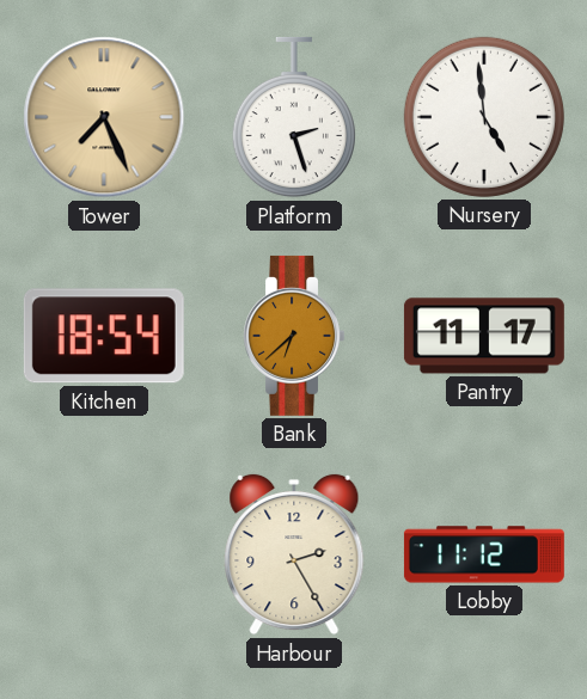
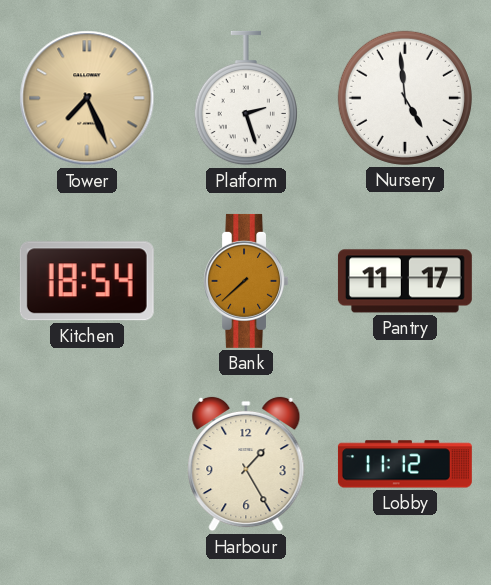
Bank: 6:38 -> 7:38 (245, 281)
Harbour: 2:25 -> 1:25 (246, 464)
